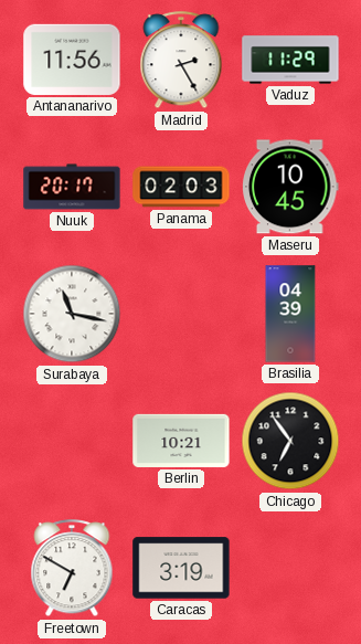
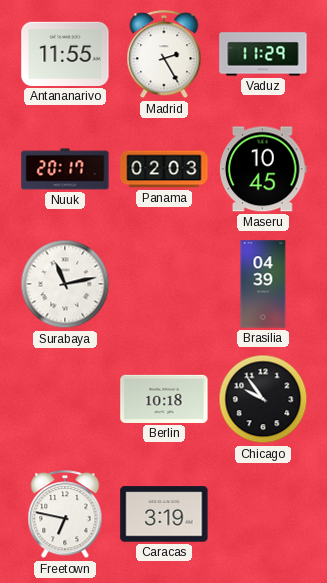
Antananarivo: 11:56 -> 11:55 (65, 54)
Surabaya: 11:17 -> 11:13 (65, 284)
Berlin: 10:21 -> 10:18 (164, 399)
Chicago: 6:54 -> 9:54 (263, 399)
Freetown: 6:50 -> 6:47 (65, 515)
